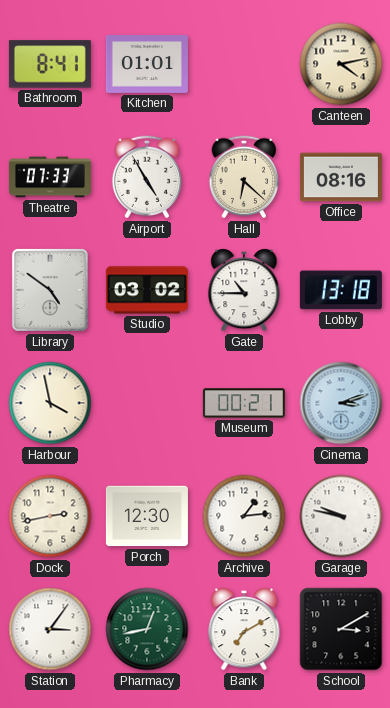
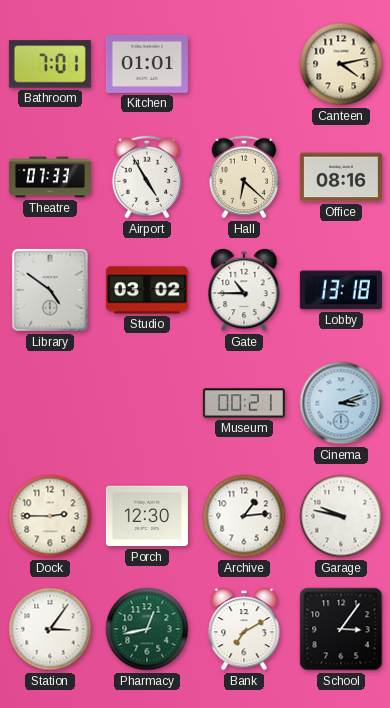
Bathroom: 8:41 -> 7:01 (50, 64)
Harbour: 3:58 -> none (50, 403)
Dock: 2:43 -> 2:45 (50, 516)
School: 3:10 -> 3:06 (341, 629)
